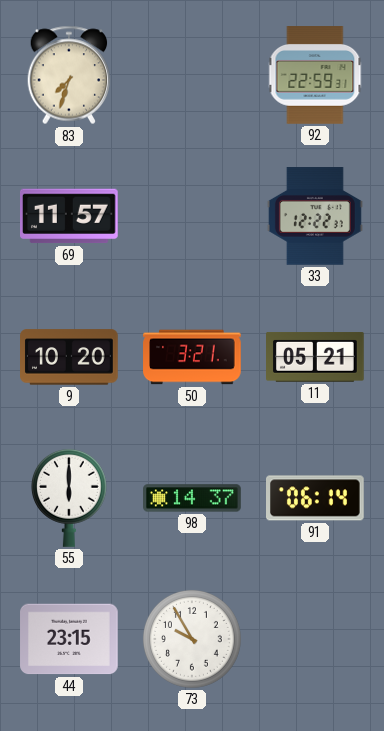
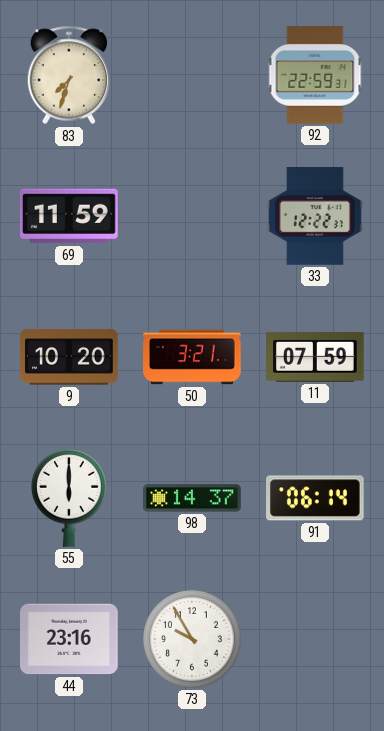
69: 11:57 -> 11:59 (70, 216)
11: 05:21 -> 07:59 (315, 358)
44: 23:15 -> 23:16 (69, 639)
